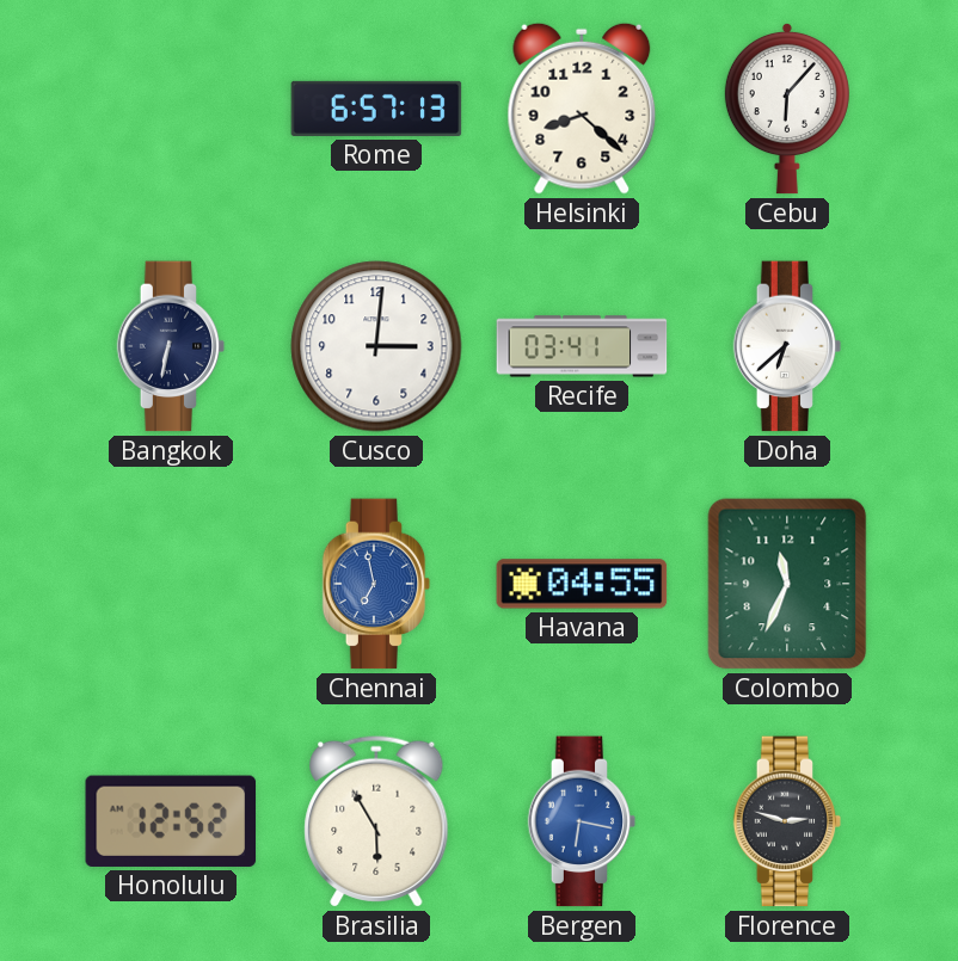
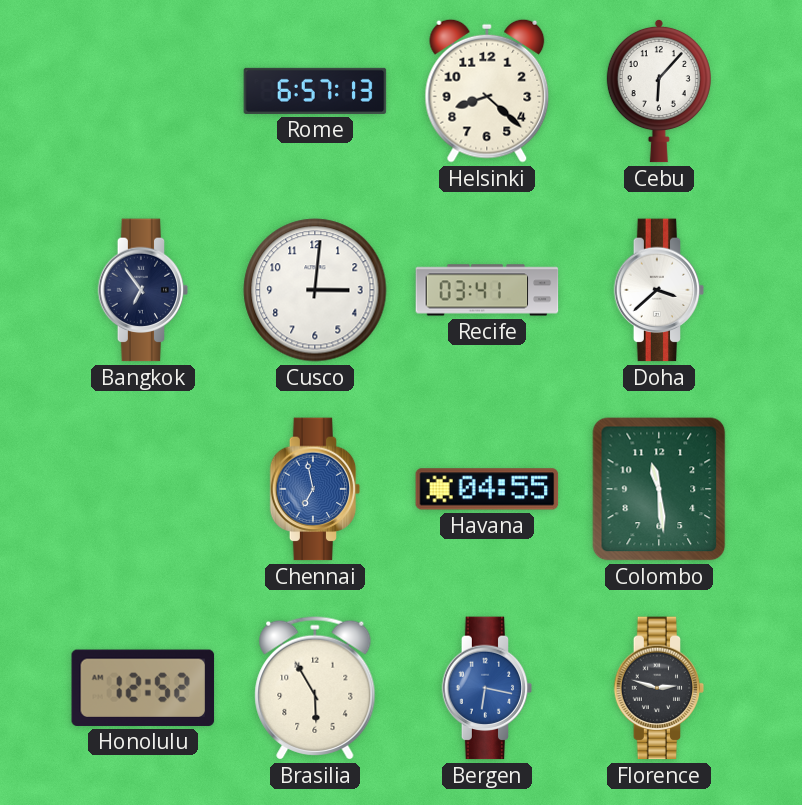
Bangkok: 6:32 -> 6:54 (143, 290)
Doha: 6:38 -> 3:38 (659, 290)
Colombo: 11:34 -> 11:29 (659, 489)
